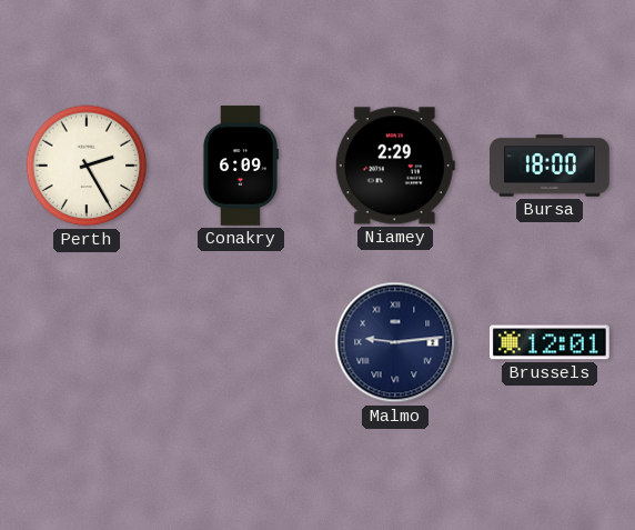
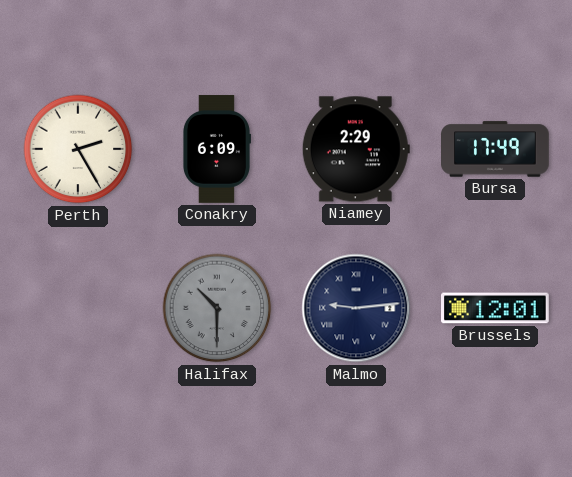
Bursa: 18:00 -> 17:49 (496, 149)
Halifax: none -> 10:30 (217, 308)
